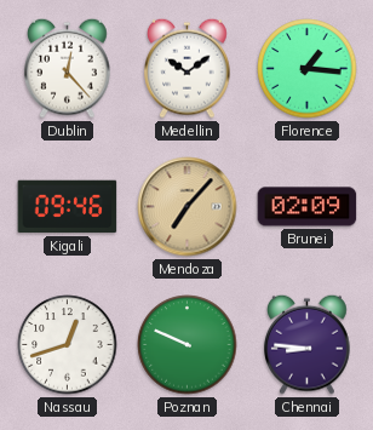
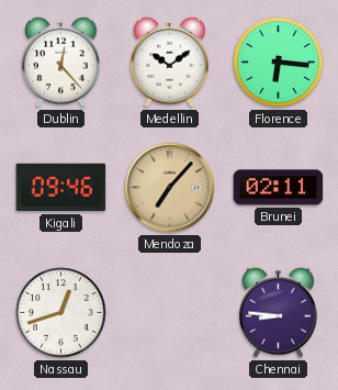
Florence: 1:16 -> 6:16 (279, 63)
Brunei: 02:09 -> 02:11 (279, 188)
Poznan: 9:49 -> none (188, 345)
